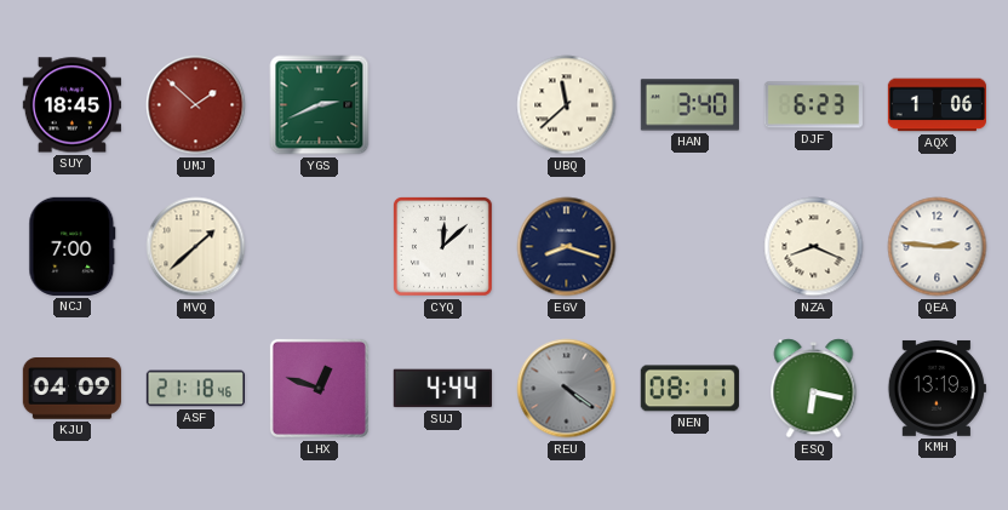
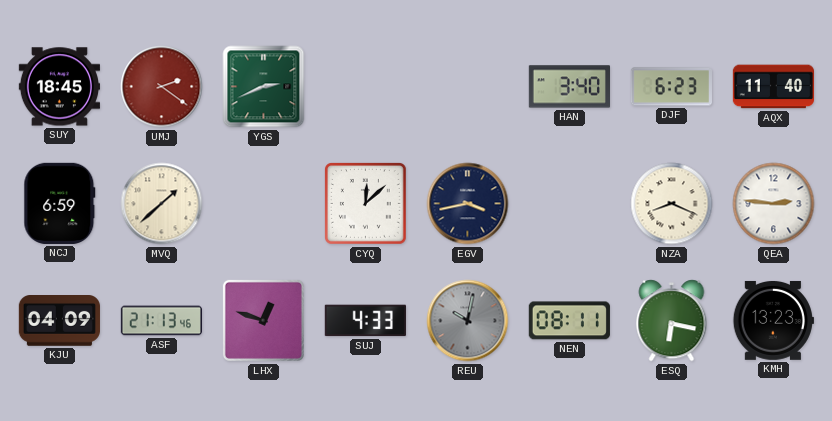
UMJ: 1:52 -> 2:21 (162, 87)
UBQ: 11:38 -> none (567, 105)
AQX: 1:06 -> 11:40 (773, 87)
NCJ: 7:00 -> 6:59 (60, 203)
EGV: 8:18 -> 3:43 (468, 204)
ASF: 21:18 -> 21:13 (161, 321)
SUJ: 4:44 -> 4:33 (365, 321)
REU: 4:21 -> 10:02 (468, 321)
KMH: 13:19 -> 13:23 (773, 320)
